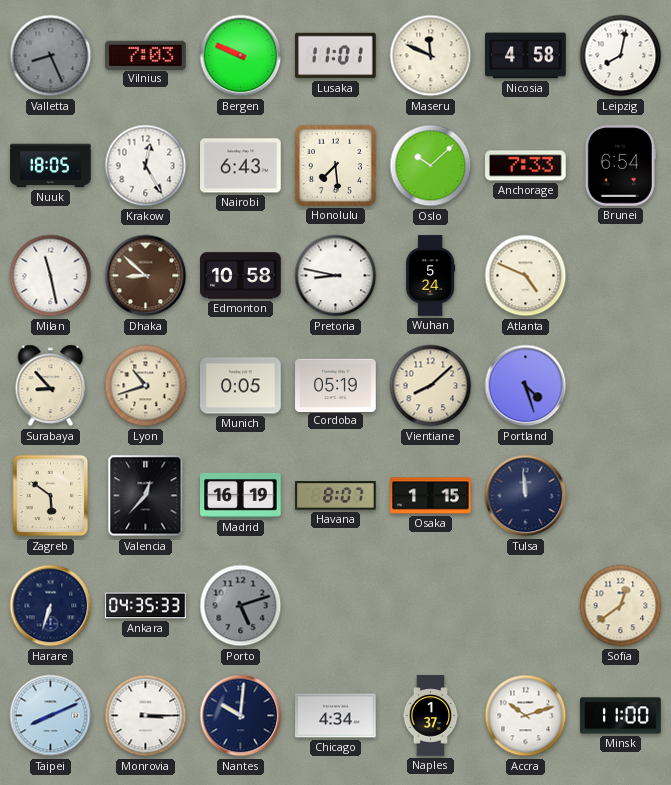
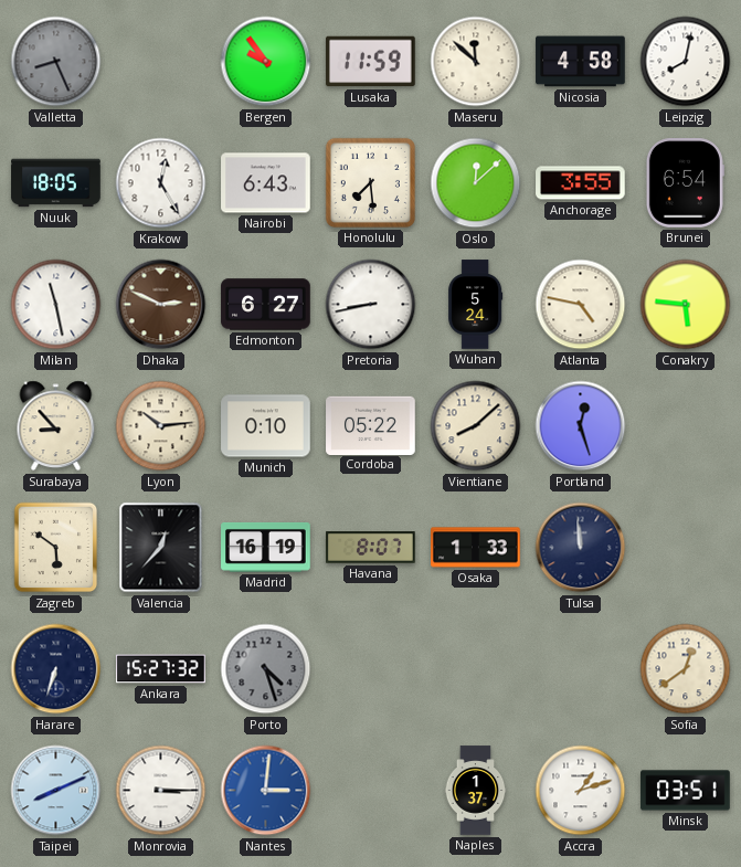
Vilnius: 7:03 -> none (146, 55)
Bergen: 9:49 -> 9:54 (266, 62)
Lusaka: 11:01 -> 11:59 (371, 62)
Maseru: 11:49 -> 11:52 (476, 62)
Oslo: 10:08 -> 12:08 (476, 183)
Anchorage: 7:33 -> 3:55 (581, 183)
Dhaka: 8:52 -> 2:49 (161, 305)
Edmonton: 10:58 -> 6:27 (266, 305)
Pretoria: 8:47 -> 8:43 (371, 305)
Atlanta: 4:49 -> 4:47 (581, 305)
Conakry: none -> 5:46 (686, 305)
Lyon: 10:42 -> 10:14 (161, 426)
Munich: 0:05 -> 0:10 (266, 426)
Cordoba: 05:19 -> 05:22 (371, 425)
Portland: 4:27 -> 12:27 (581, 426)
Osaka: 1:15 -> 1:33 (476, 548)
Ankara: 04:35 -> 15:27 (161, 669)
Porto: 5:12 -> 4:27 (266, 669)
Nantes: 10:01 -> 3:01 (266, 791)
Nantes dial: navy -> blue (266, 791)
Chicago: 4:34 -> none (336, 716)
Accra: 10:12 -> 1:12 (581, 791)
Minsk: 11:00 -> 03:51 (686, 791)
